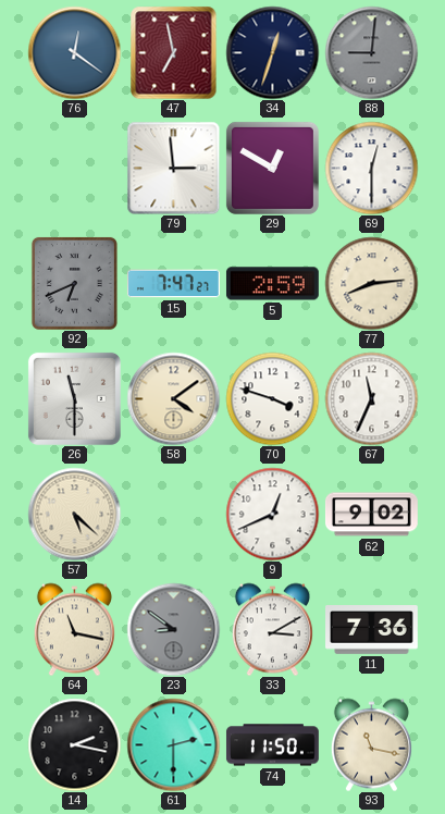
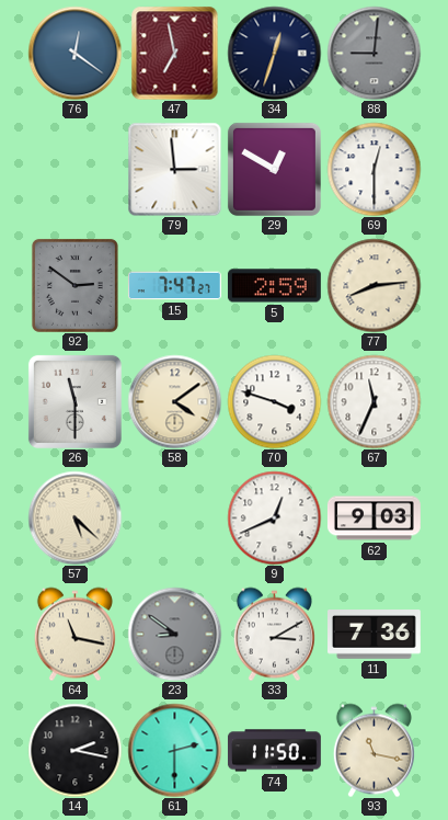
92: 6:41 -> 2:51 (74, 285)
62: 9:02 -> 9:03 (375, 519)
